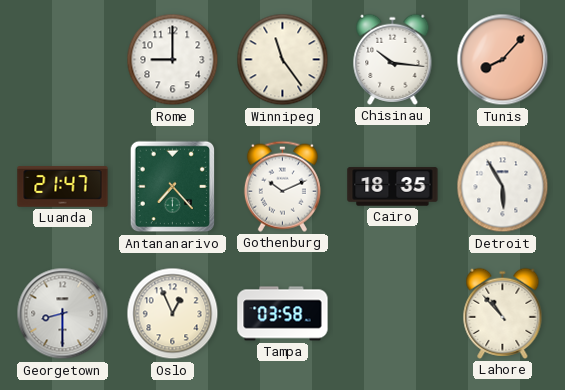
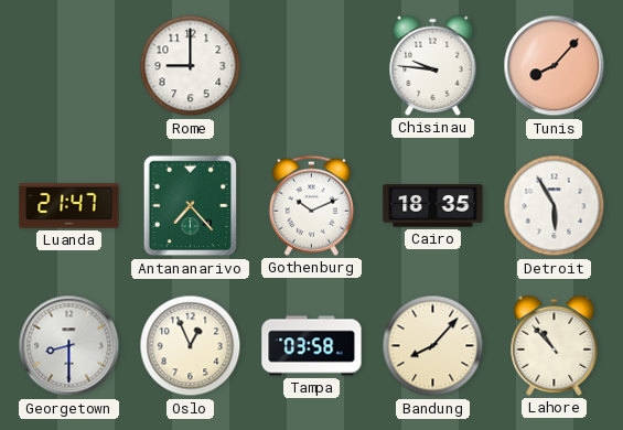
Winnipeg: 11:24 -> none (283, 60)
Chisinau: 10:16 -> 9:46 (433, 65)
Bandung: none -> 8:07 (433, 346)
